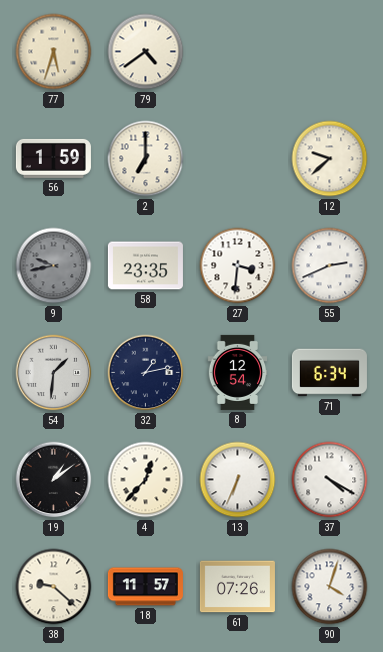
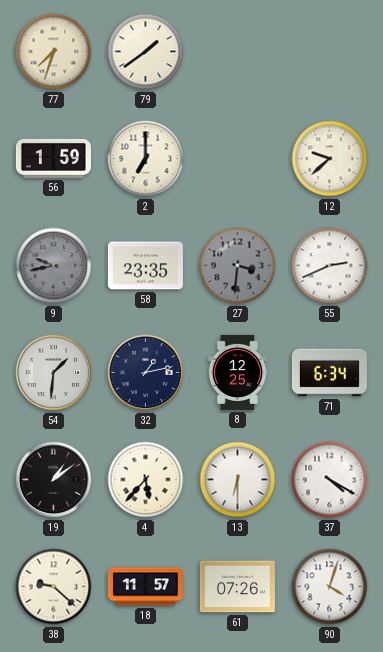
77: 5:33 -> 7:33 (54, 52)
79: 4:39 -> 1:39 (146, 52)
27 dial: white -> grey (238, 266)
8: 12:54 -> 12:25 (238, 372)
4: 12:37 -> 5:37 (146, 480)
13: 6:34 -> 6:30 (238, 480)
